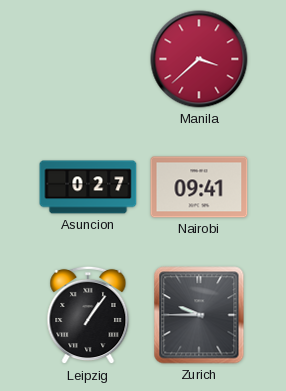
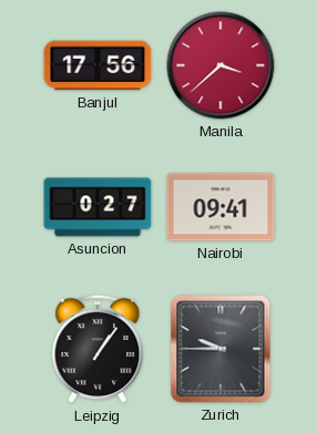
Banjul: none -> 17:56 (98, 65)
